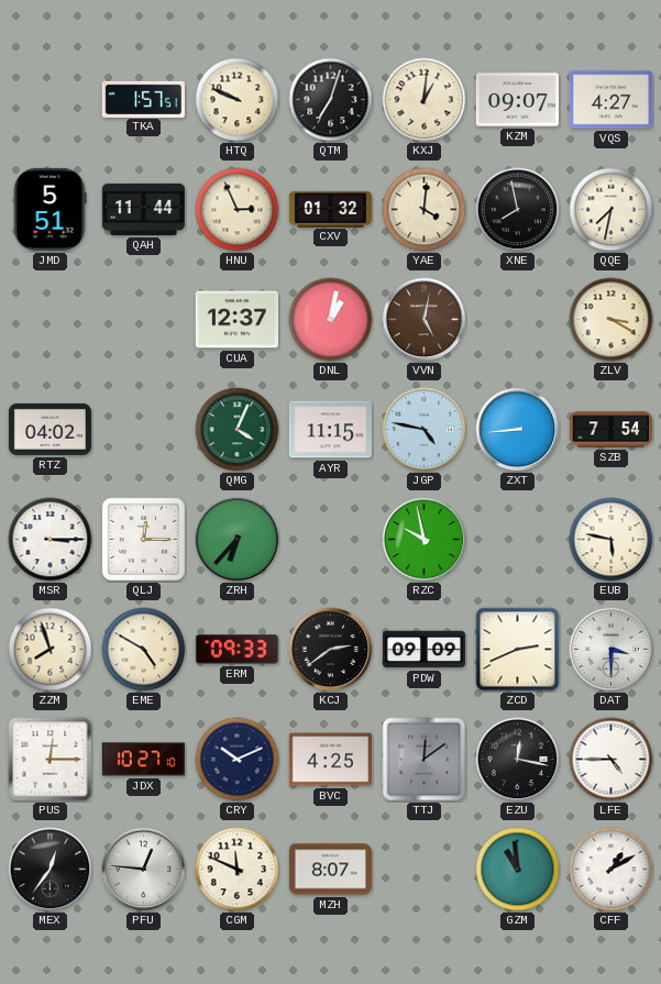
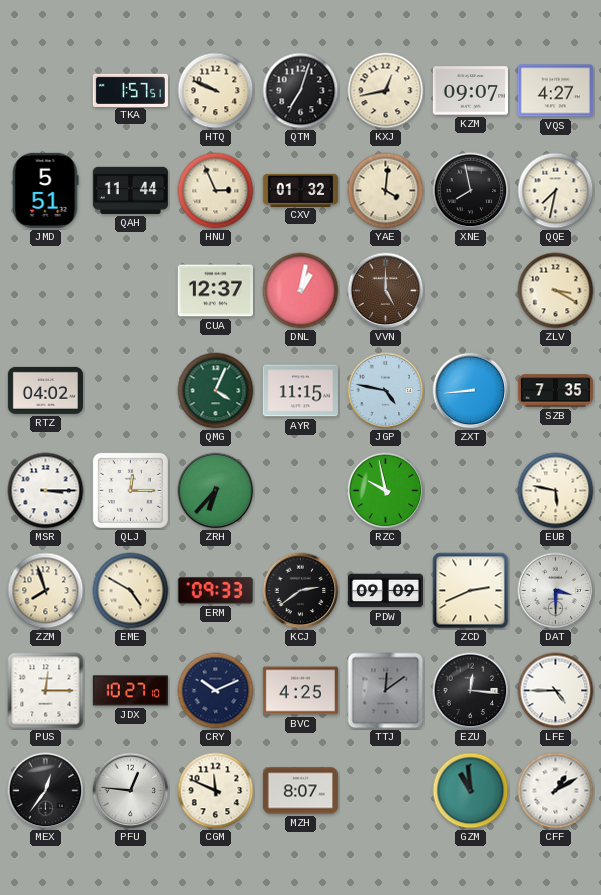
KXJ: 1:01 -> 12:43 (386, 91)
VVN: 5:02 -> 5:00 (386, 291)
SZB: 7:54 -> 7:35 (555, 391)
EZU: 12:17 -> 12:16 (471, 691)
